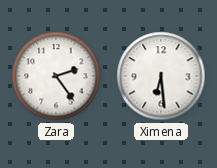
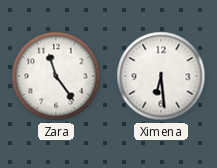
Zara: 2:24 -> 11:24 (56, 76)
